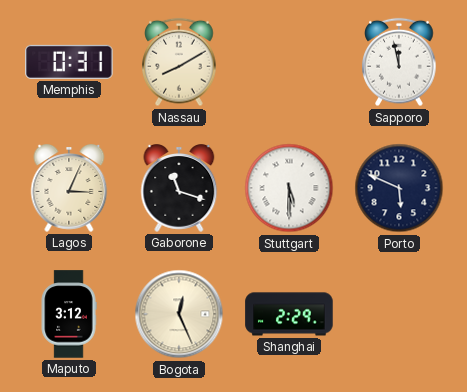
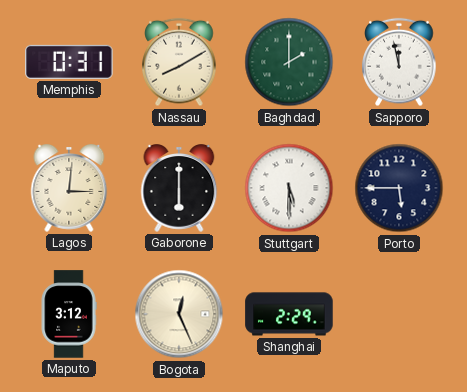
Baghdad: none -> 2:00 (289, 62)
Lagos: 3:04 -> 3:01 (69, 188)
Gaborone: 11:18 -> 6:00 (179, 188)
Porto: 5:49 -> 5:45 (399, 188)
